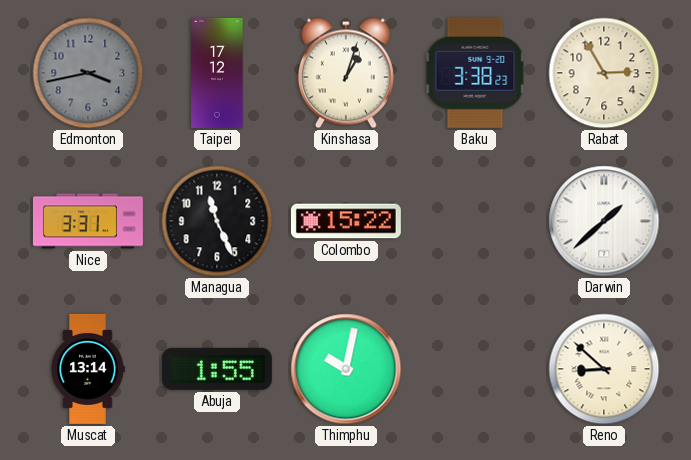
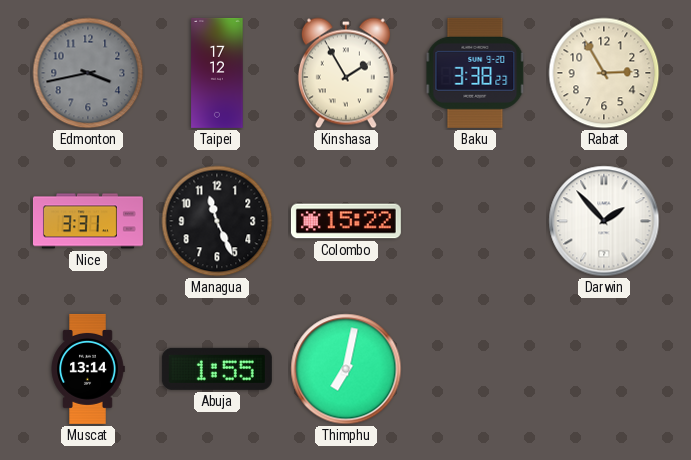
Kinshasa: 1:03 -> 1:55 (346, 73)
Darwin: 1:38 -> 1:53 (604, 221)
Thimphu: 10:02 -> 7:02 (346, 369)
Reno: 8:52 -> none (604, 369)
